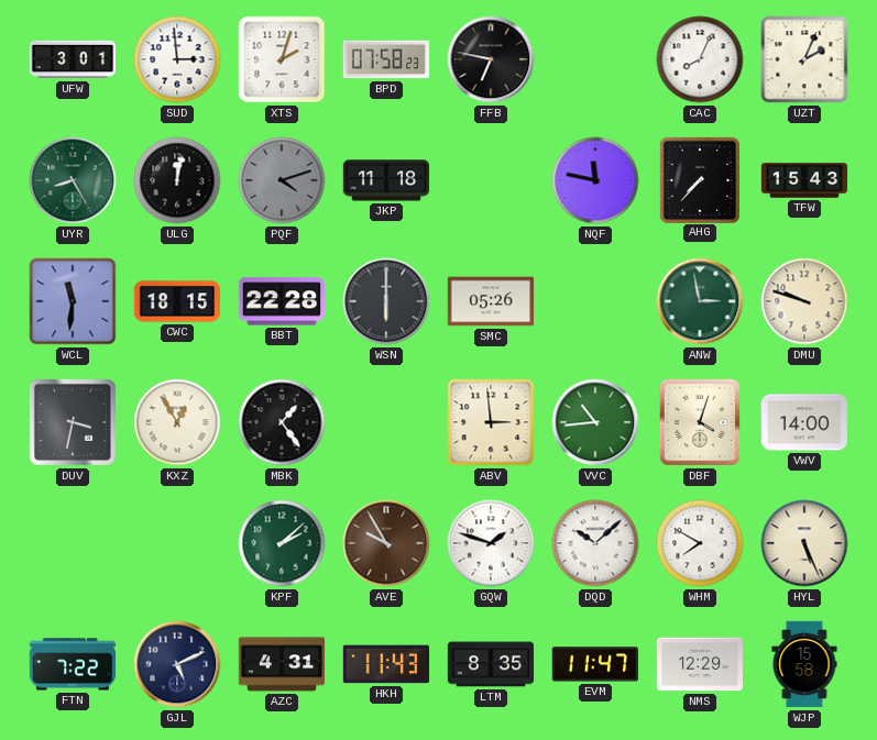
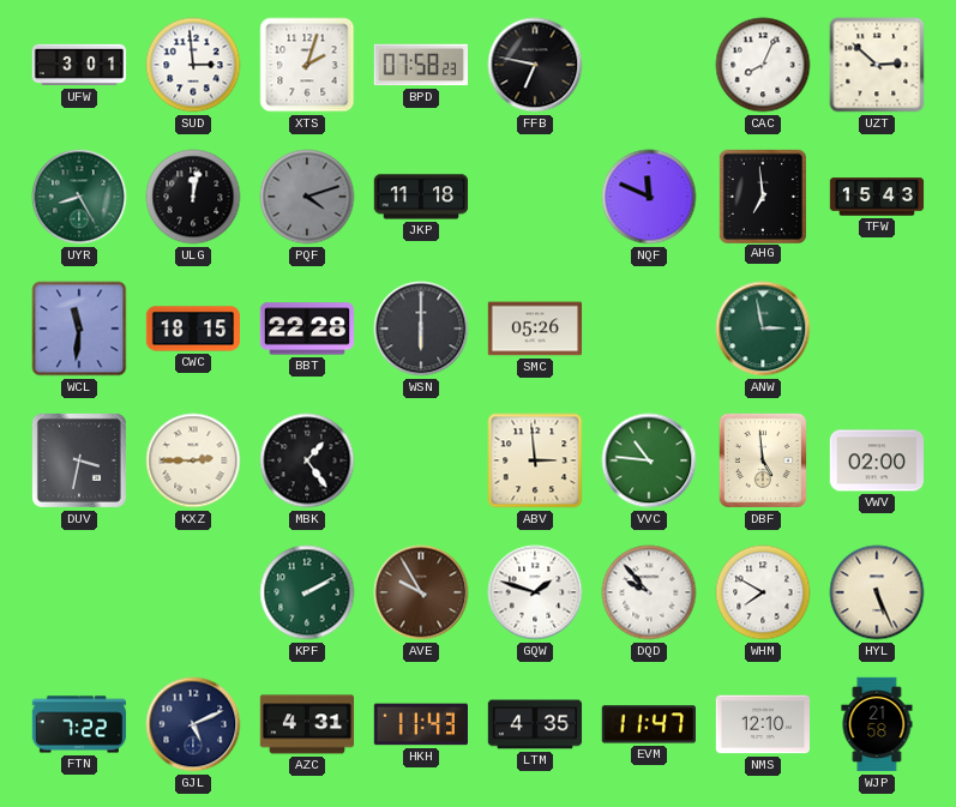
UZT: 2:04 -> 2:52 (877, 65)
NQF: 11:47 -> 11:49 (649, 197)
AHG: 7:37 -> 6:59 (762, 195)
DMU: 9:48 -> none (804, 301)
KXZ: 12:55 -> 2:45 (193, 460)
VVC: 10:44 -> 10:46 (649, 460)
DBF: 4:03 -> 4:59 (763, 460)
VWV: 14:00 -> 02:00 (876, 460)
KPF: 2:08 -> 2:10 (307, 592)
DQD: 10:08 -> 9:53 (649, 592)
LTM: 8:35 -> 4:35 (535, 724)
NMS: 12:29 -> 12:10 (762, 724)
WJP: 15:58 -> 21:58 (877, 724)
